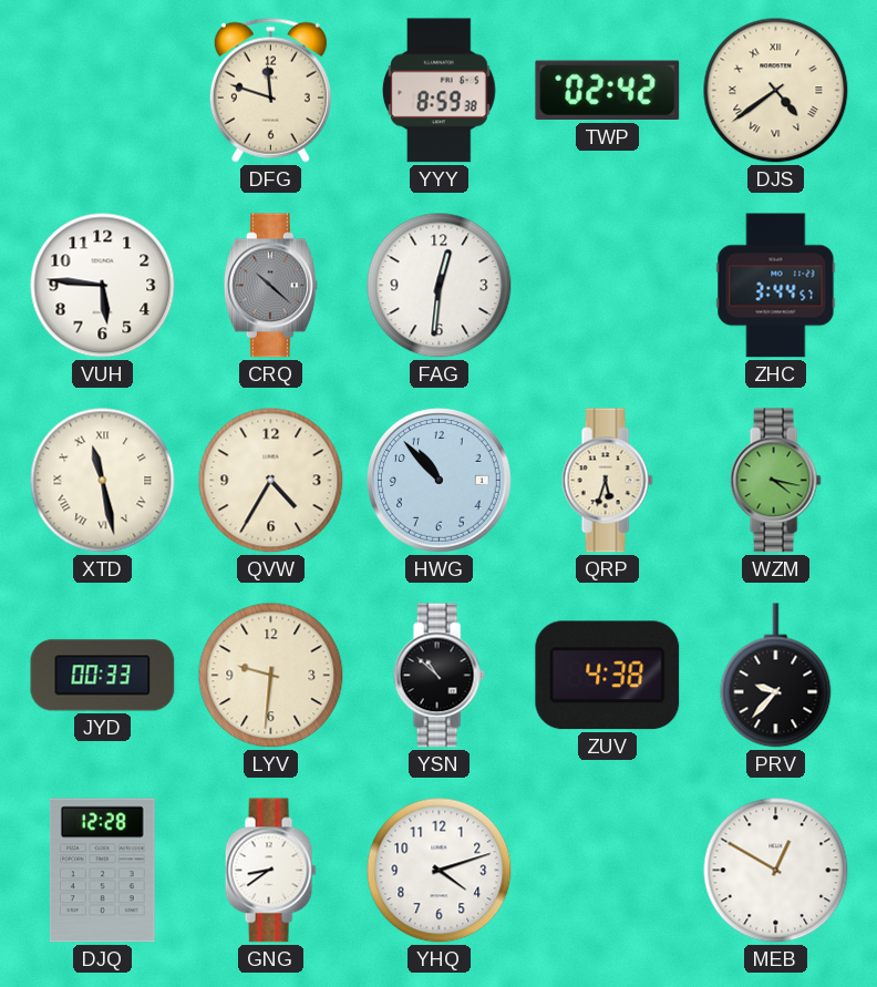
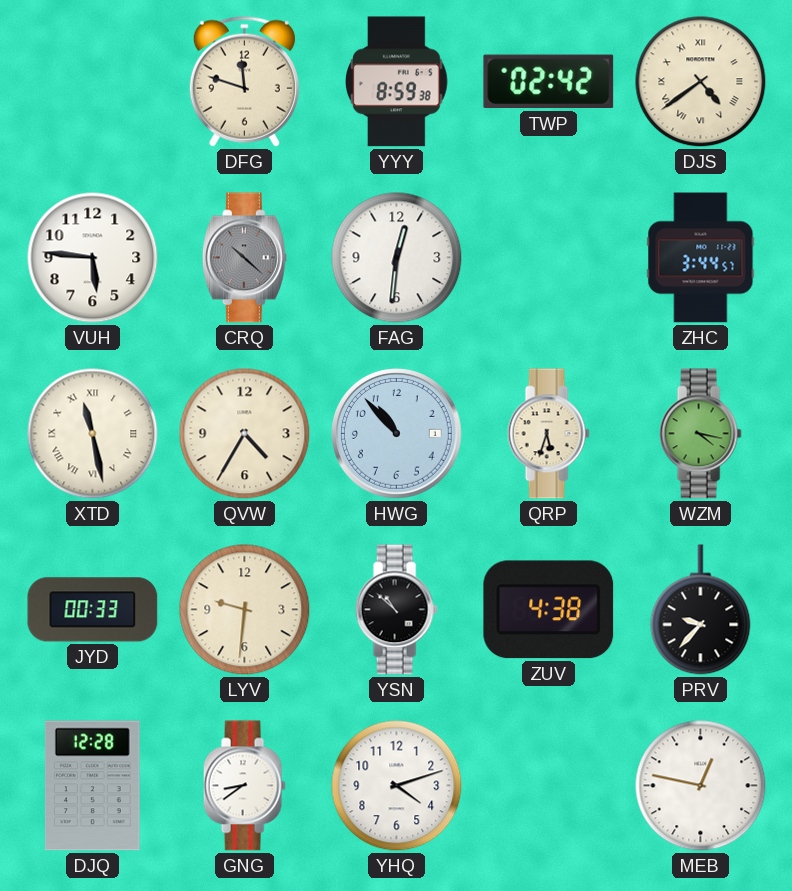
MEB: 12:50 -> 12:47 (701, 786)
